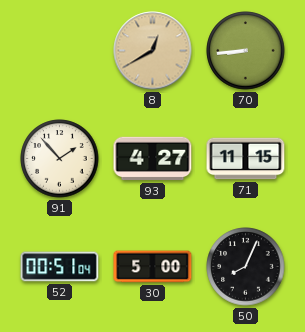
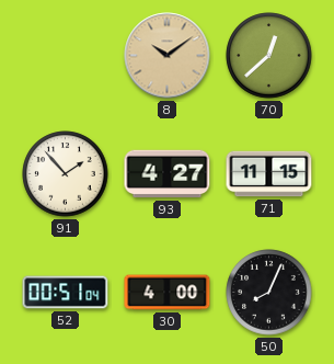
8: 12:40 -> 10:09 (168, 56)
70: 8:44 -> 12:38 (269, 56)
30: 5:00 -> 4:00 (168, 293)
